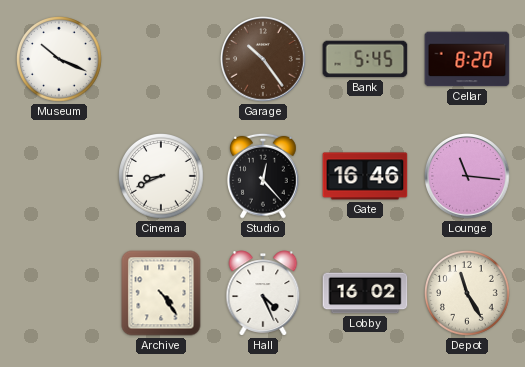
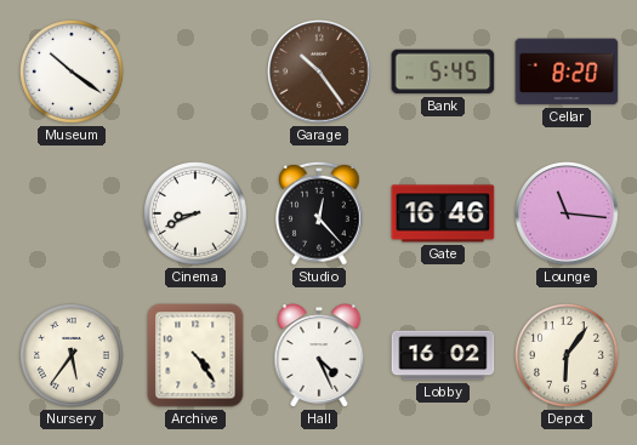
Museum: 10:19 -> 10:21 (73, 73)
Nursery: none -> 5:36 (73, 356)
Depot: 11:25 -> 6:06 (568, 356)
